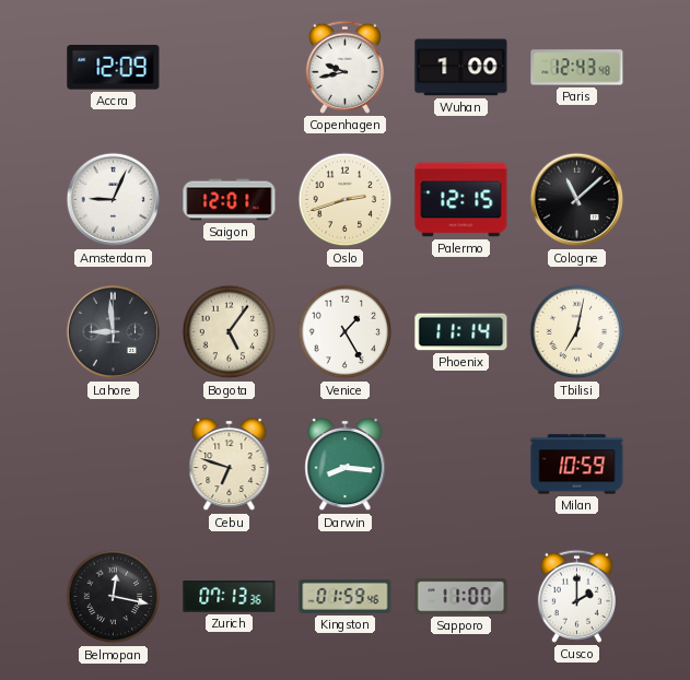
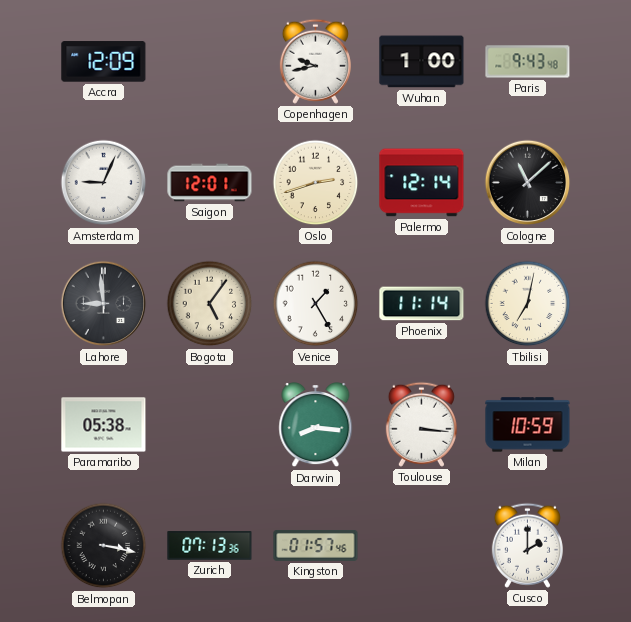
Paris: 12:43 -> 9:43 (528, 62)
Palermo: 12:15 -> 12:14 (422, 183)
Paramaribo: none -> 05:38 (104, 425)
Cebu: 6:48 -> none (230, 466)
Toulouse: none -> 3:16 (421, 424)
Belmopan: 12:17 -> 3:17 (104, 546)
Kingston: 01:59 -> 01:57 (316, 545)
Sapporo: 11:00 -> none (461, 597)
